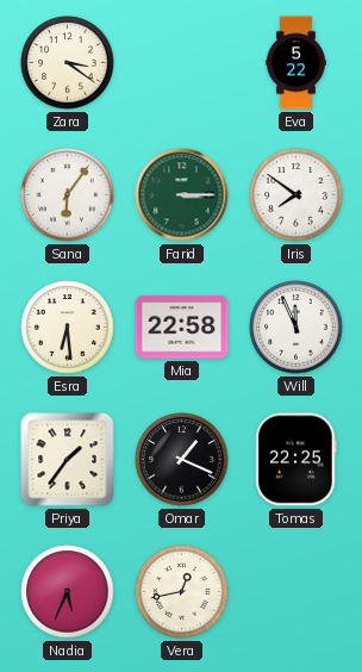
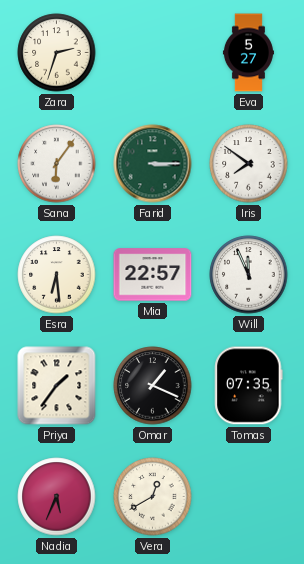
Zara: 3:21 -> 2:33 (57, 53)
Eva: 5:22 -> 5:27 (248, 53)
Mia: 22:58 -> 22:57 (153, 275)
Tomas: 22:25 -> 07:35 (249, 386)
Vera: 12:43 -> 12:40 (153, 497)
